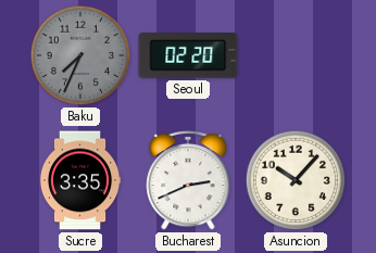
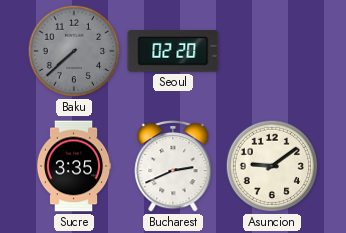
Baku: 7:34 -> 7:38 (74, 51)
Asuncion: 10:07 -> 9:09 (272, 166)
